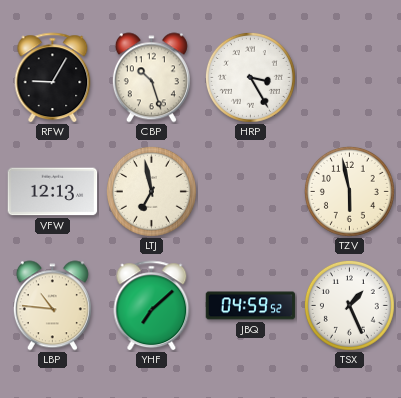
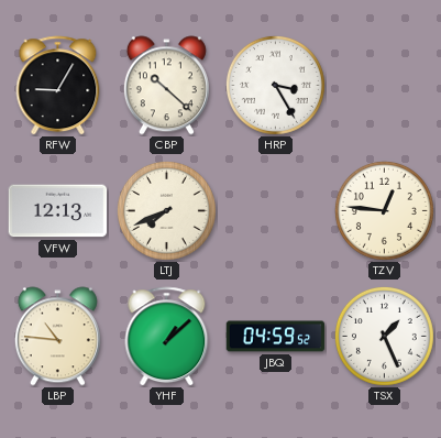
CBP: 10:27 -> 10:22 (166, 86)
LTJ: 6:58 -> 7:41 (166, 210)
TZV: 5:58 -> 12:46 (384, 210)
YHF: 7:08 -> 1:08 (167, 337)
